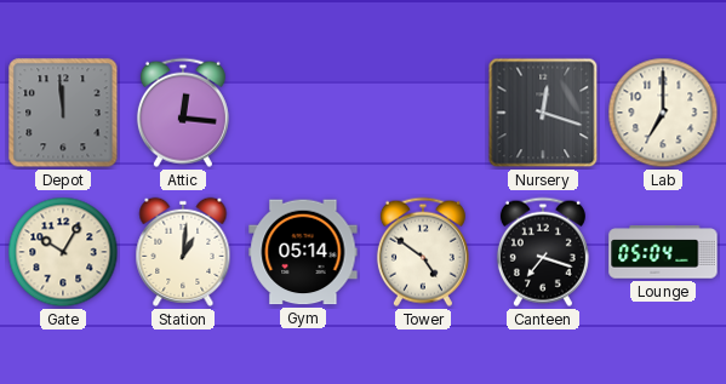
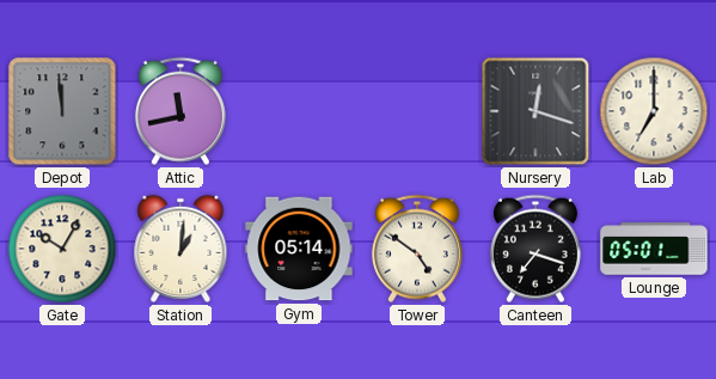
Attic: 12:16 -> 11:43 (180, 111)
Lounge: 05:04 -> 05:01 (654, 249)
